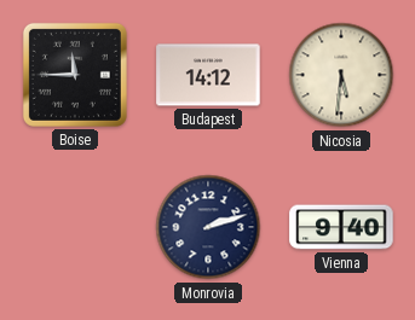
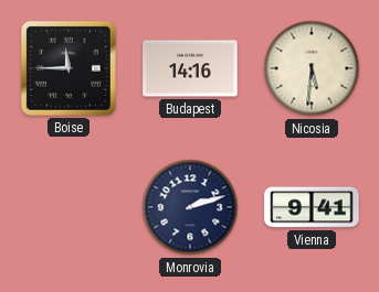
Budapest: 14:12 -> 14:16 (190, 68)
Vienna: 9:40 -> 9:41 (312, 207)
